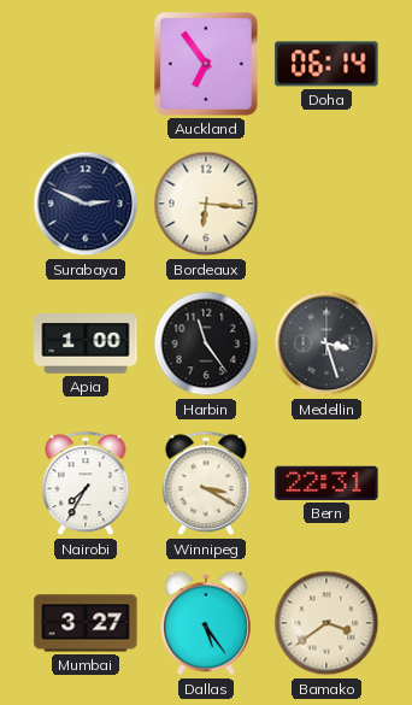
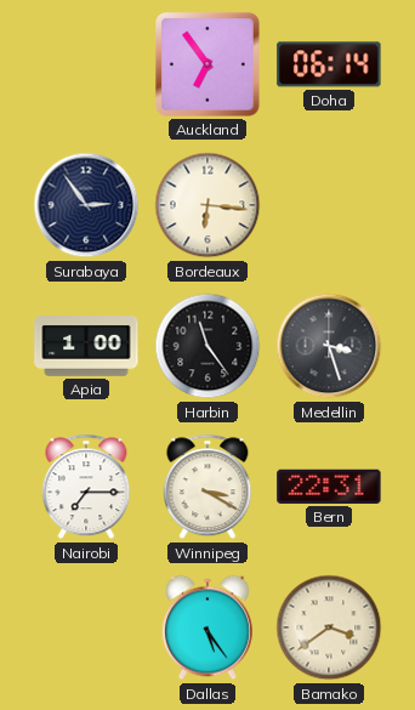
Surabaya: 2:49 -> 2:54 (86, 205)
Nairobi: 7:35 -> 7:15 (86, 487)
Mumbai: 3:27 -> none (86, 623)
